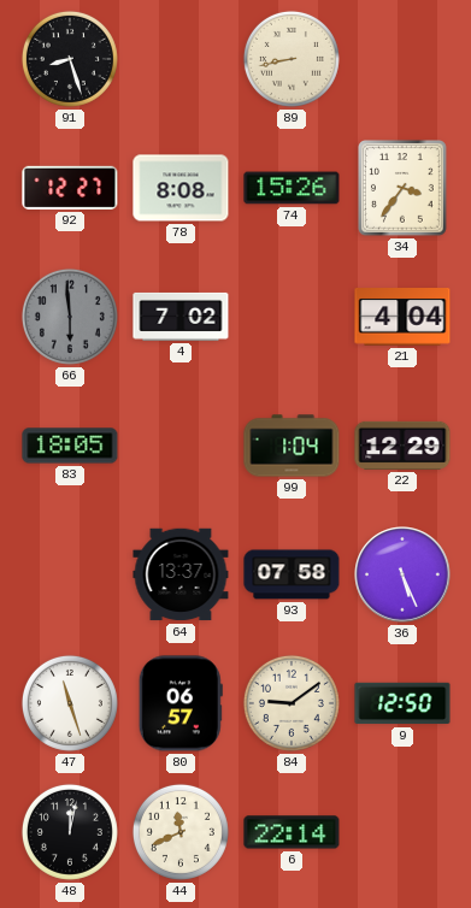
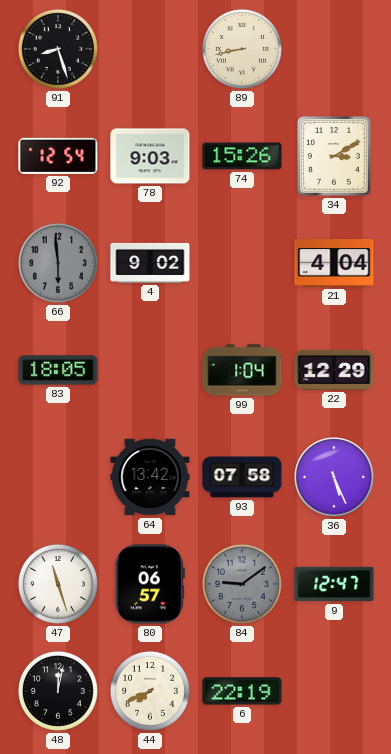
92: 12:27 -> 12:54 (58, 156)
78: 8:08 -> 9:03 (150, 156)
34: 3:36 -> 3:10 (335, 157)
4: 7:02 -> 9:02 (150, 263)
64: 13:37 -> 13:42 (150, 477)
84 dial: cream -> grey (242, 584)
9: 12:50 -> 12:47 (334, 584)
44: 11:41 -> 7:41 (150, 691)
6: 22:14 -> 22:19 (242, 691)
